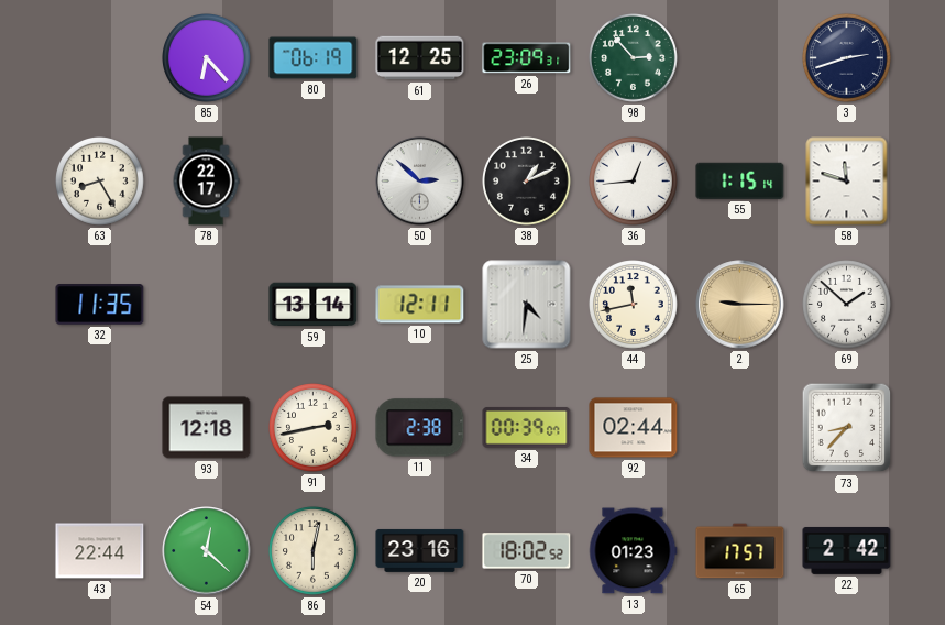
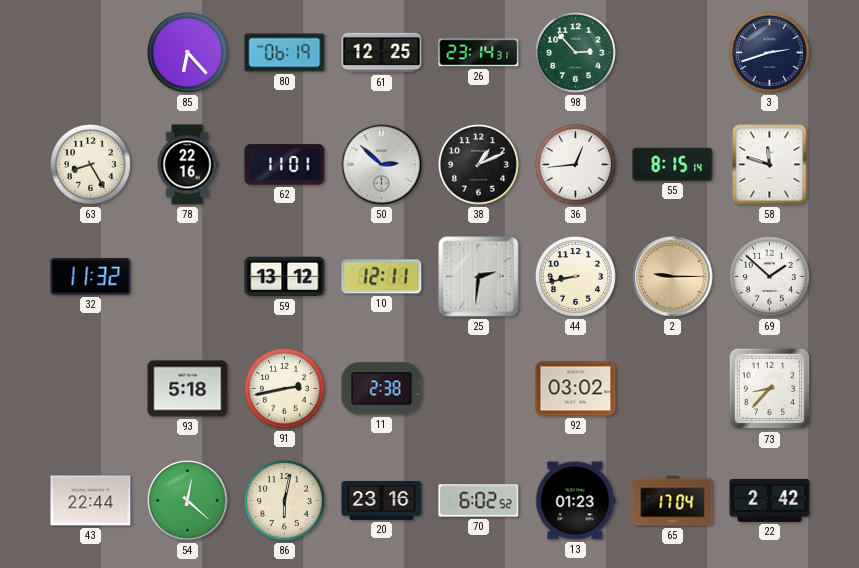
26: 23:09 -> 23:14 (479, 53)
78: 22:17 -> 22:16 (187, 165)
62: none -> 11:01 (285, 165)
55: 1:15 -> 8:15 (673, 164)
32: 11:35 -> 11:32 (91, 277)
59: 13:14 -> 13:12 (285, 277)
25: 4:31 -> 2:31 (479, 277)
44: 11:43 -> 8:43 (576, 277)
93: 12:18 -> 5:18 (188, 389)
34: 00:39 -> none (527, 427)
92: 02:44 -> 03:02 (576, 389)
70: 18:02 -> 6:02 (479, 501)
65: 17:57 -> 17:04 (673, 501)
